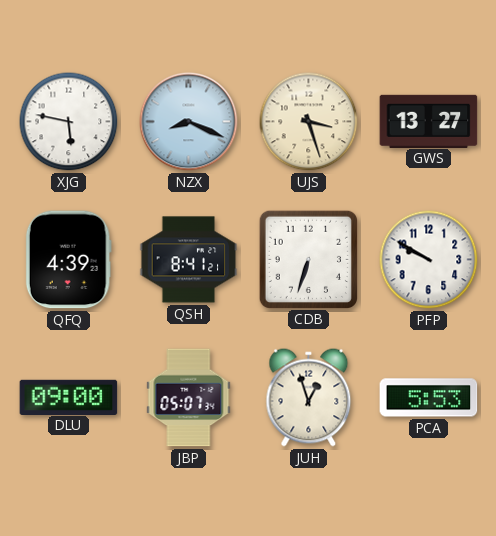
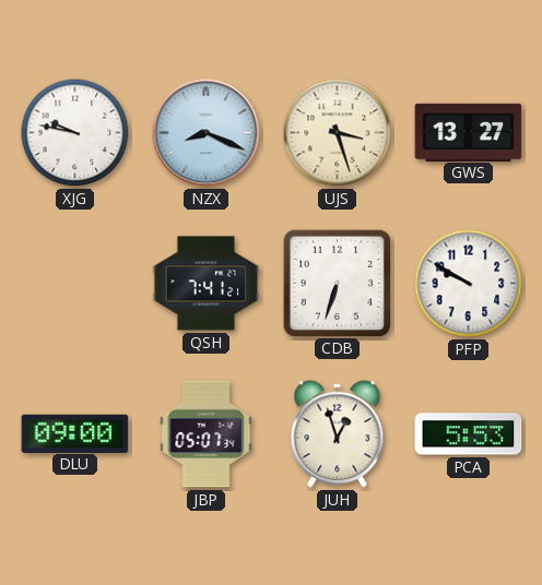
XJG: 5:47 -> 9:47 (75, 133)
QFQ: 4:39 -> none (68, 260)
QSH: 8:41 -> 7:41 (207, 284)
